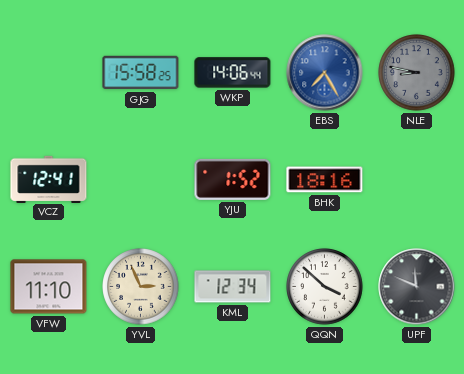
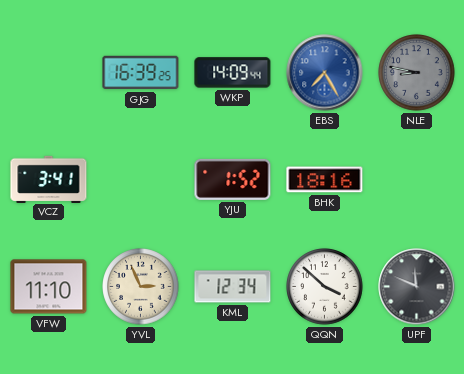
GJG: 15:58 -> 16:39 (141, 73)
WKP: 14:06 -> 14:09 (233, 73)
VCZ: 12:41 -> 3:41 (49, 179)
